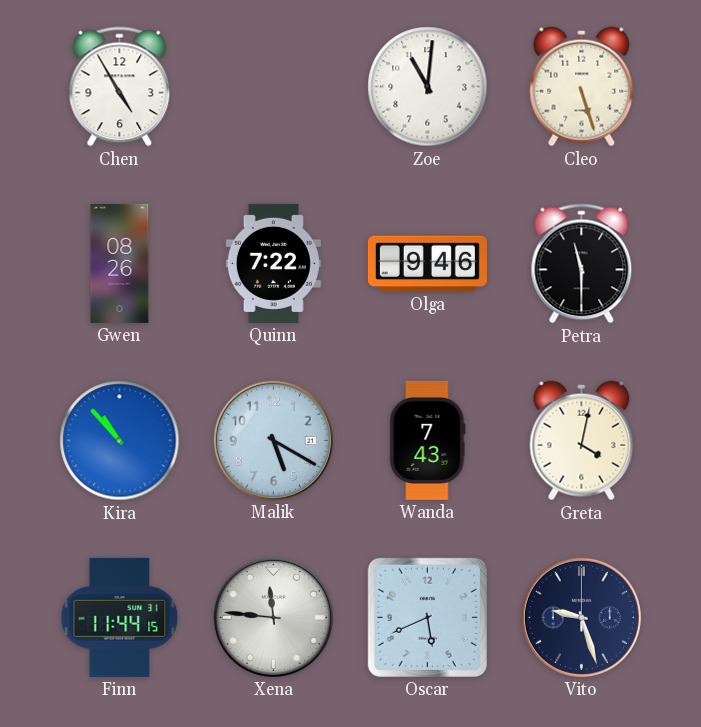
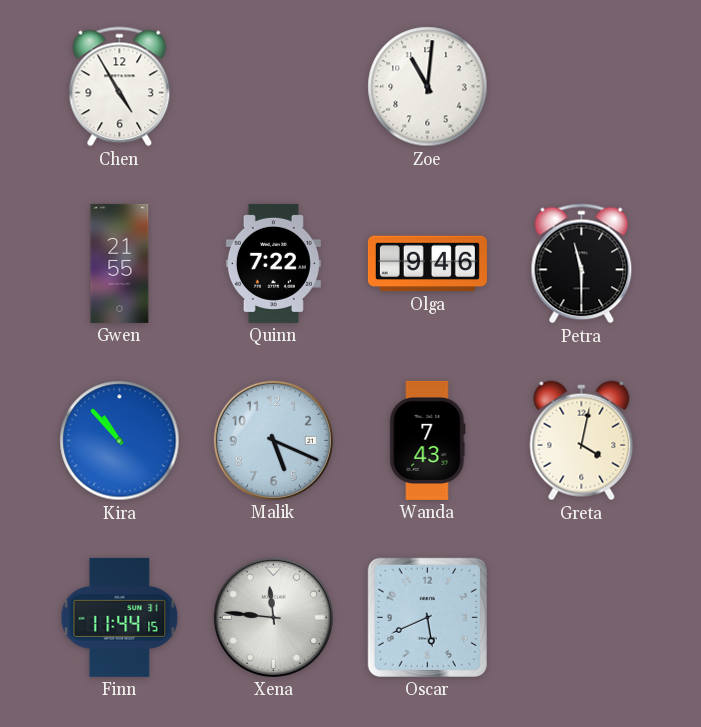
Cleo: 5:27 -> none (582, 87)
Gwen: 08:26 -> 21:55 (120, 263)
Malik: 5:20 -> 5:19 (273, 440)
Vito: 9:27 -> none (581, 617)
